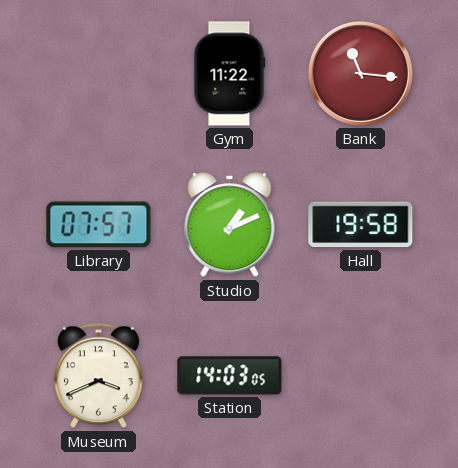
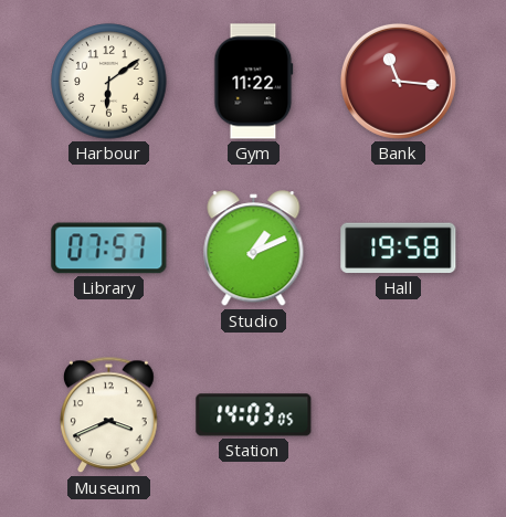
Harbour: none -> 6:09 (109, 82)
